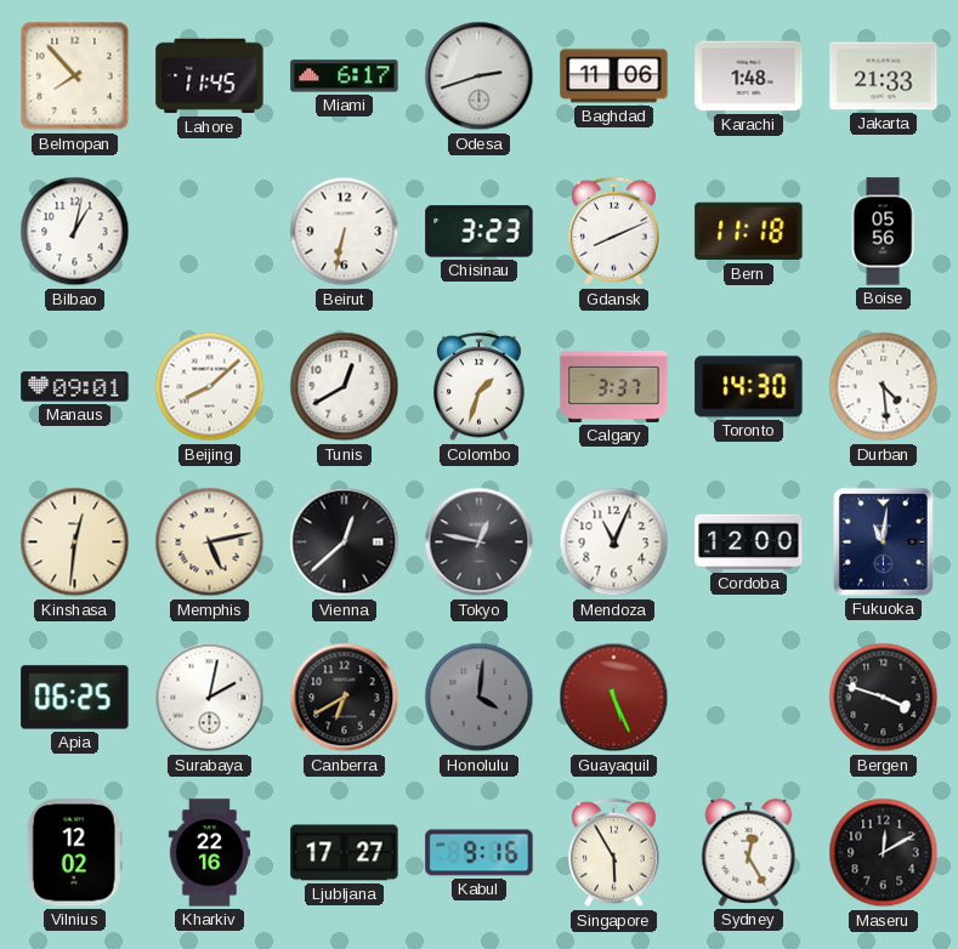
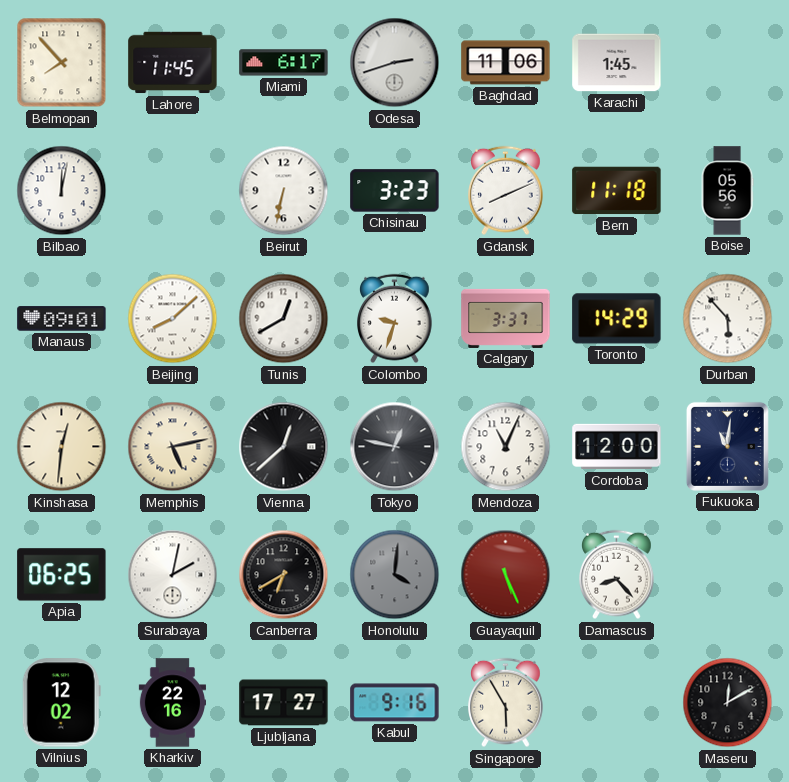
Karachi: 1:48 -> 1:45 (617, 63)
Jakarta: 21:33 -> none (884, 76)
Bilbao: 1:02 -> 12:02 (62, 191)
Colombo: 1:33 -> 9:33 (395, 319)
Toronto: 14:30 -> 14:29 (617, 319)
Durban: 4:29 -> 5:53 (728, 319)
Damascus: none -> 8:23 (617, 575)
Bergen: 3:48 -> none (884, 698)
Sydney: 12:25 -> none (749, 852)
